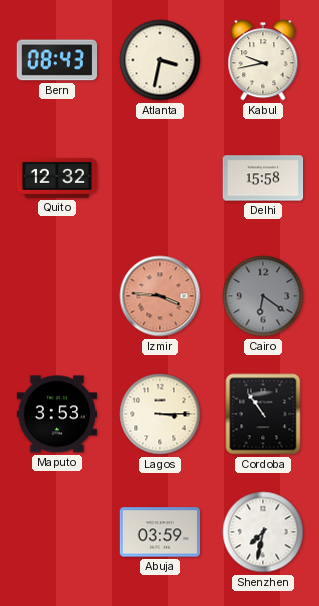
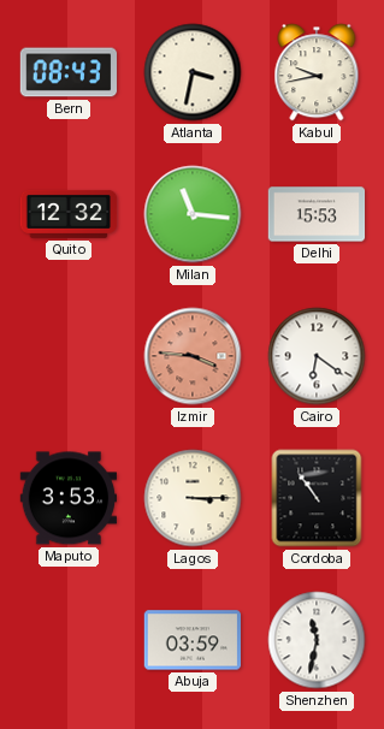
Milan: none -> 11:16 (193, 214)
Delhi: 15:58 -> 15:53 (317, 214)
Cairo dial: grey -> white (317, 356)
Shenzhen: 7:32 -> 11:32 (317, 640)
